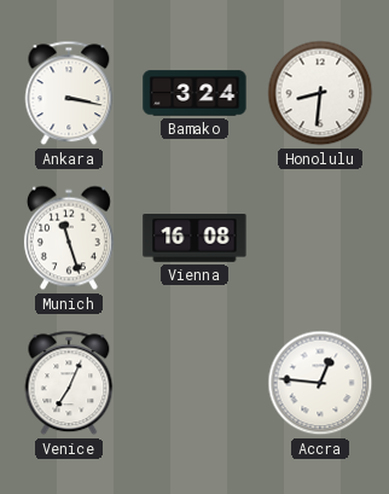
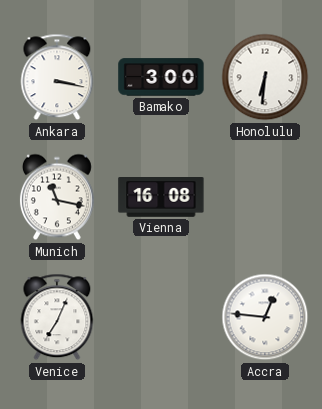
Bamako: 3:24 -> 3:00 (161, 77)
Honolulu: 8:31 -> 6:31 (265, 77)
Munich: 11:27 -> 11:17 (57, 197)
